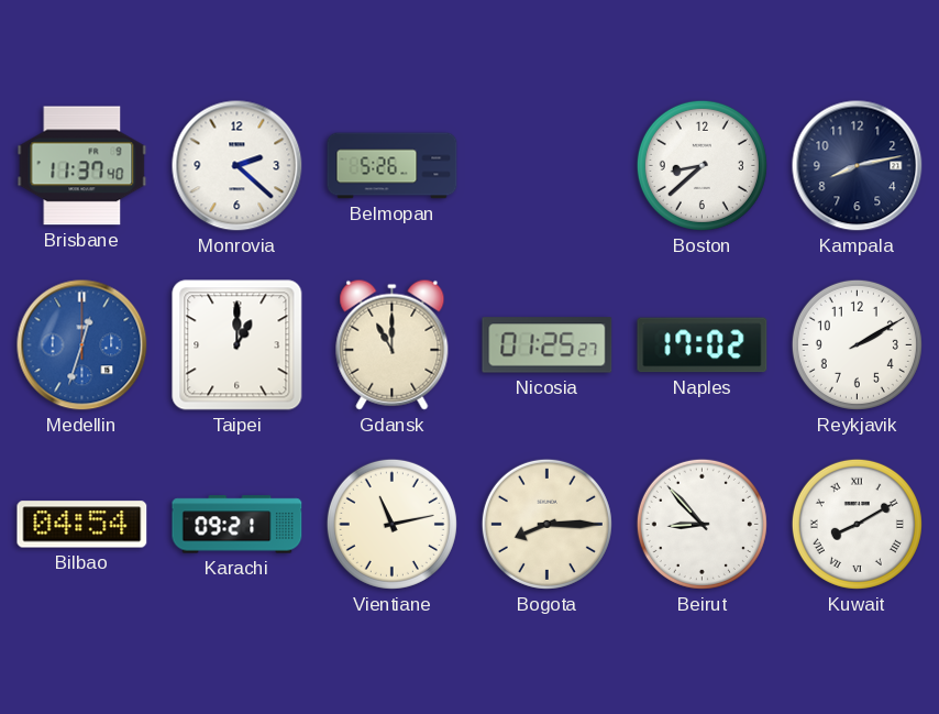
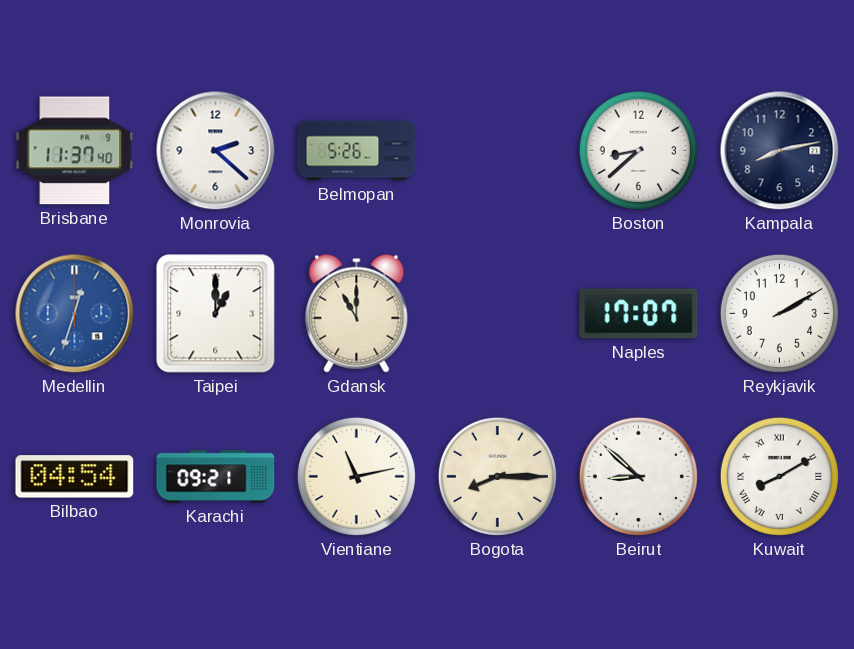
Nicosia: 01:25 -> none (548, 345)
Naples: 17:02 -> 17:07 (639, 314)
Beirut: 8:53 -> 8:52 (638, 476)
